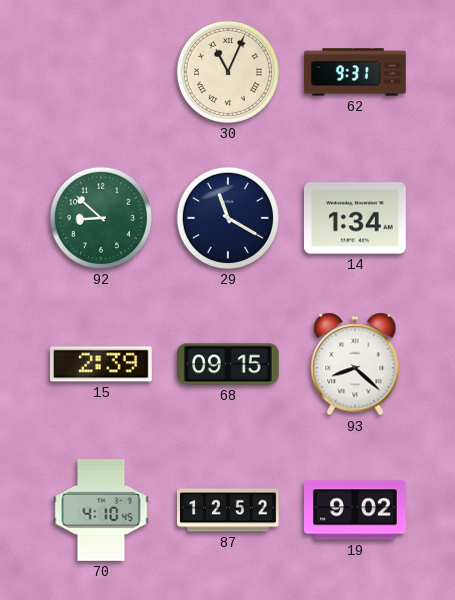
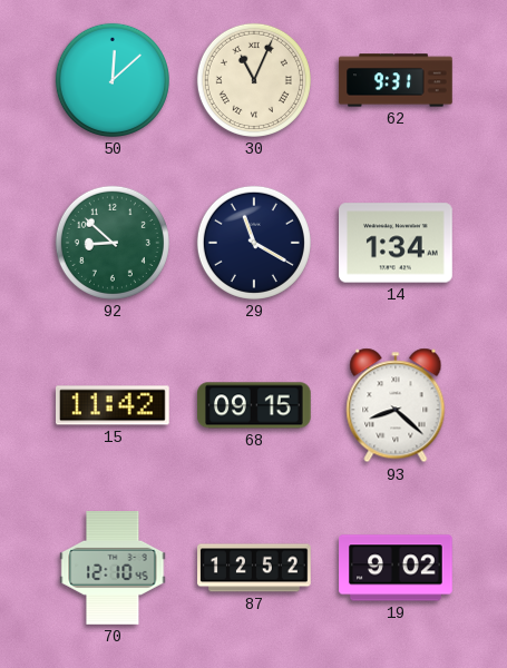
50: none -> 12:08 (113, 80)
15: 2:39 -> 11:42 (114, 405)
70: 4:10 -> 12:10 (113, 569)
